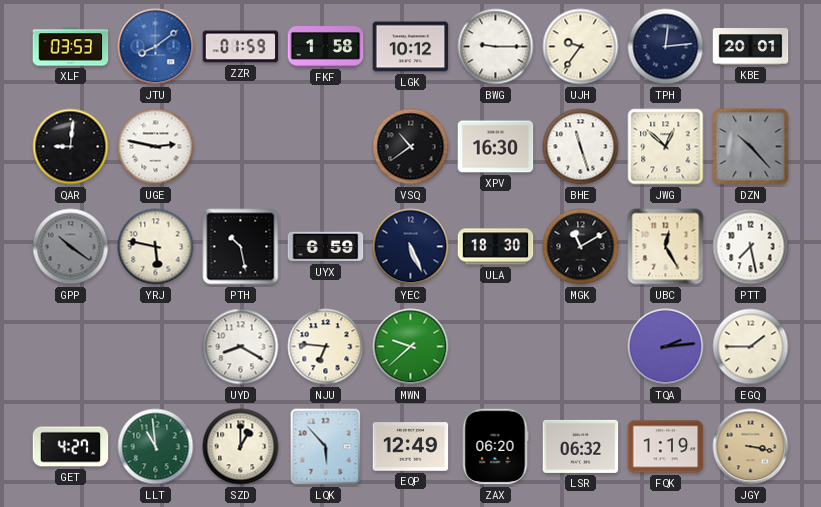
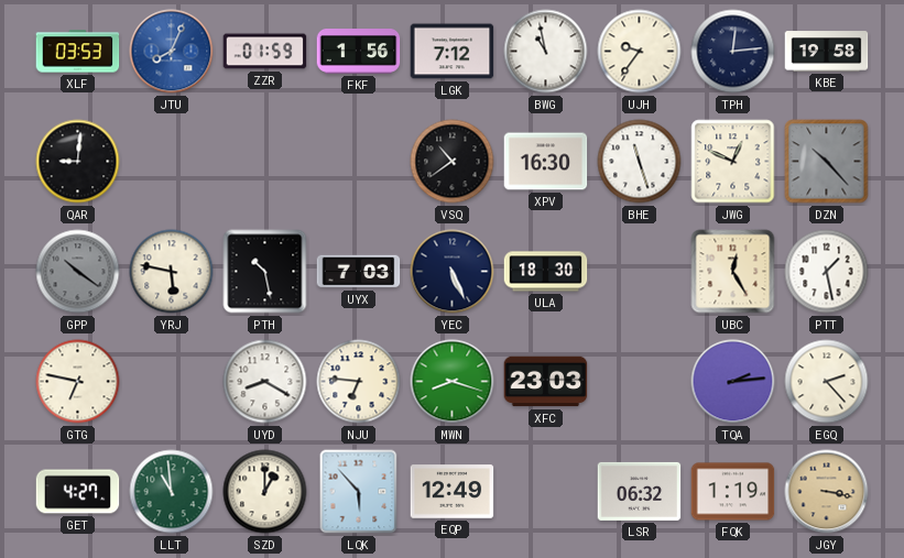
JTU: 8:09 -> 8:04 (172, 52)
FKF: 1:58 -> 1:56 (359, 52)
LGK: 10:12 -> 7:12 (453, 52)
BWG: 9:15 -> 10:58 (546, 52)
KBE: 20:01 -> 19:58 (827, 52)
UGE: 2:47 -> none (156, 147)
JWG: 12:52 -> 12:49 (733, 162)
UYX: 6:59 -> 7:03 (359, 272)
MGK: 11:10 -> none (581, 247)
PTT: 7:28 -> 1:28 (827, 272)
GTG: none -> 6:47 (78, 382)
MWN: 9:38 -> 8:18 (453, 382)
XFC: none -> 23:03 (546, 382)
EGQ: 1:45 -> 2:23 (827, 382)
ZAX: 06:20 -> none (495, 447)
